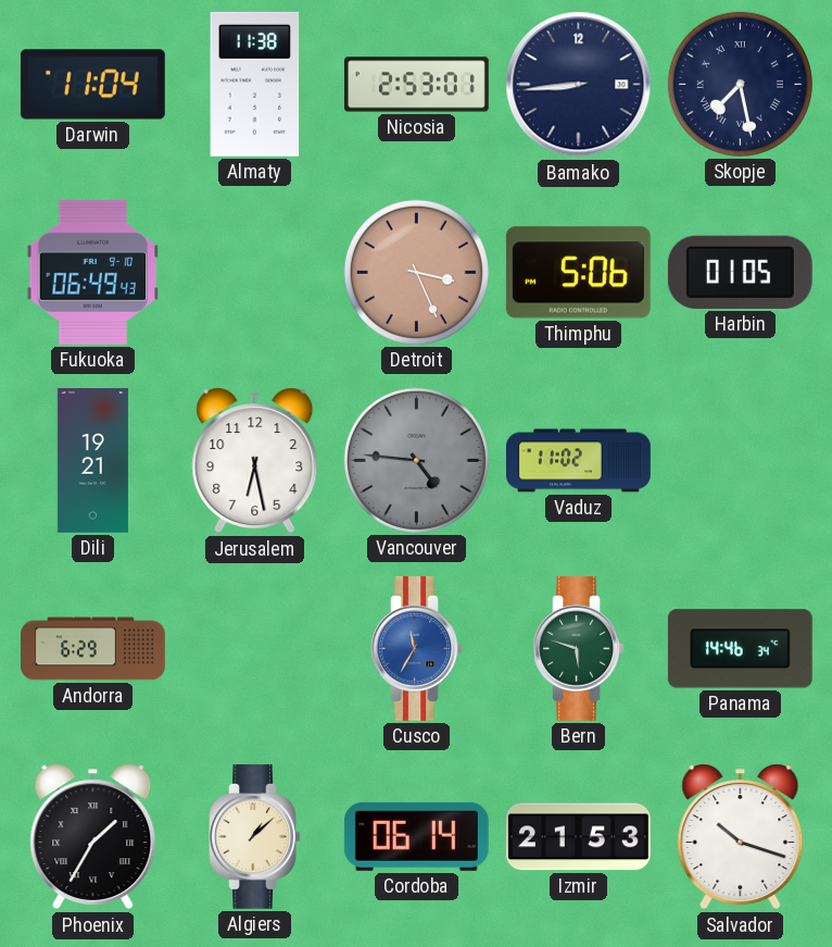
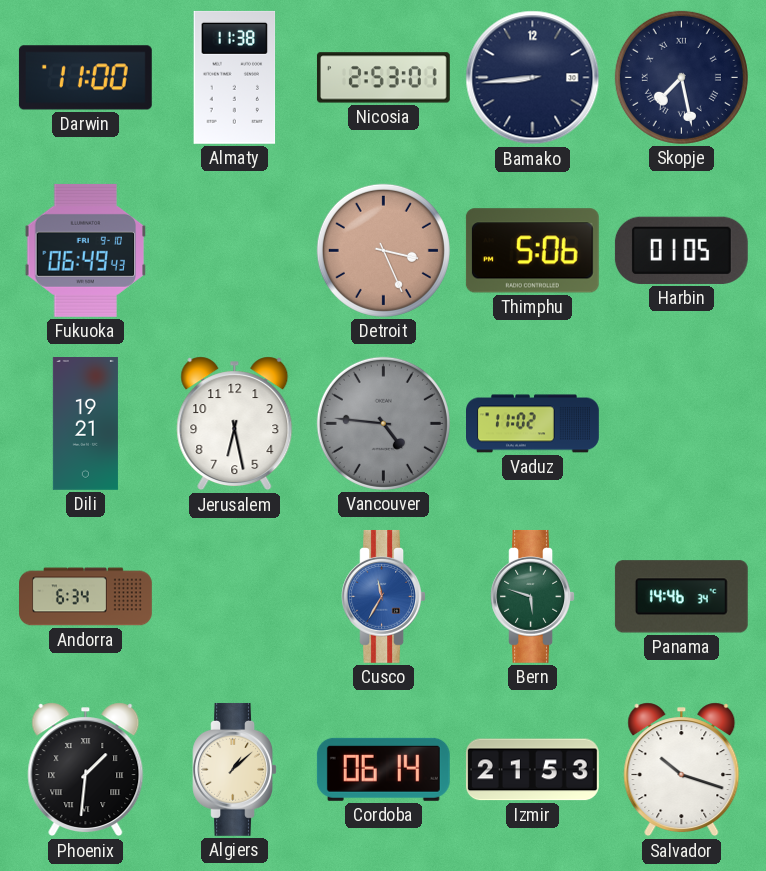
Darwin: 11:04 -> 11:00 (85, 78)
Andorra: 6:29 -> 6:34 (86, 597)
Phoenix: 1:35 -> 1:31 (86, 770)
